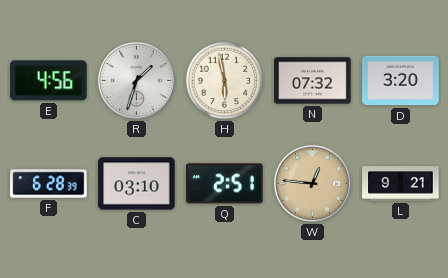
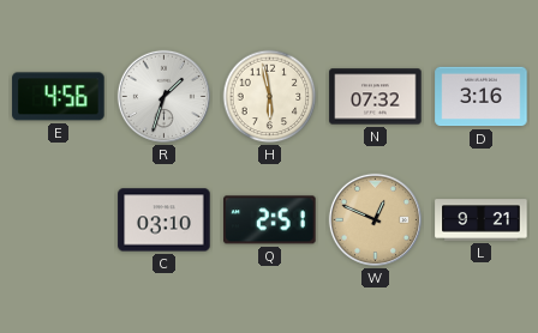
D: 3:20 -> 3:16 (482, 97)
F: 6:28 -> none (49, 184)
W: 12:46 -> 12:49 (375, 219)
